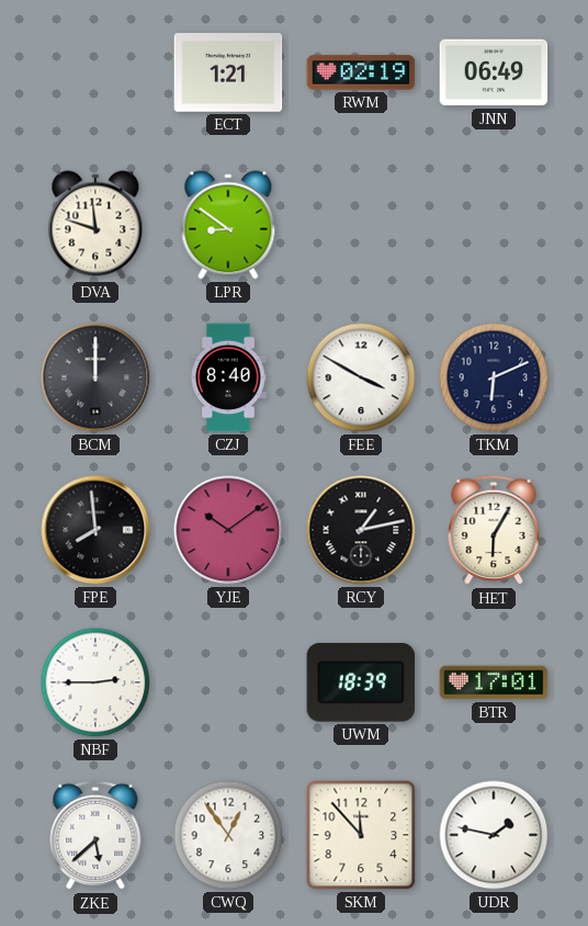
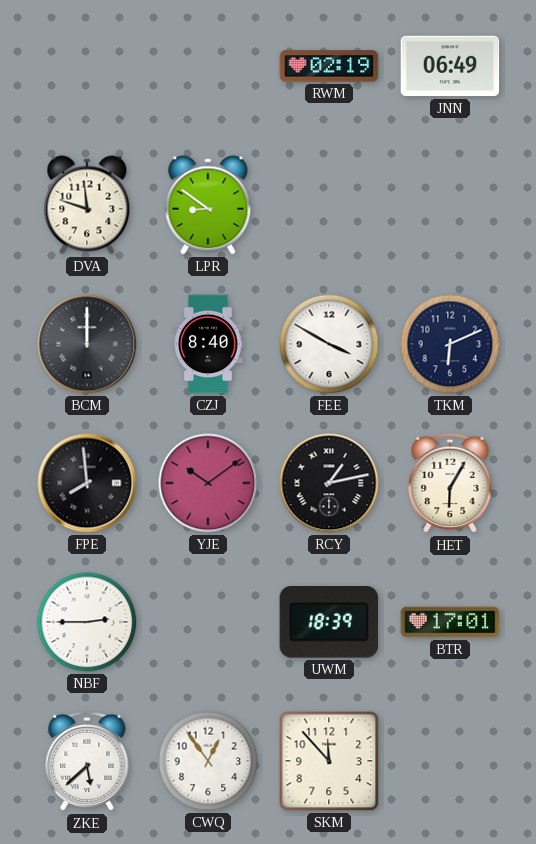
ECT: 1:21 -> none (228, 74)
UDR: 1:47 -> none (494, 835)
